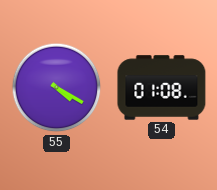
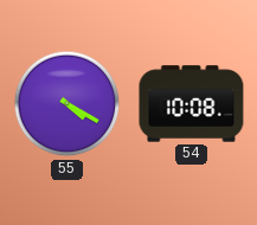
54: 01:08 -> 10:08 (192, 104)
